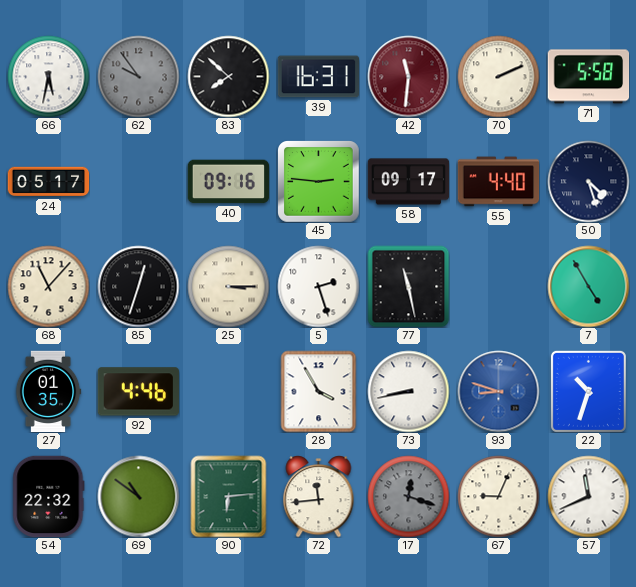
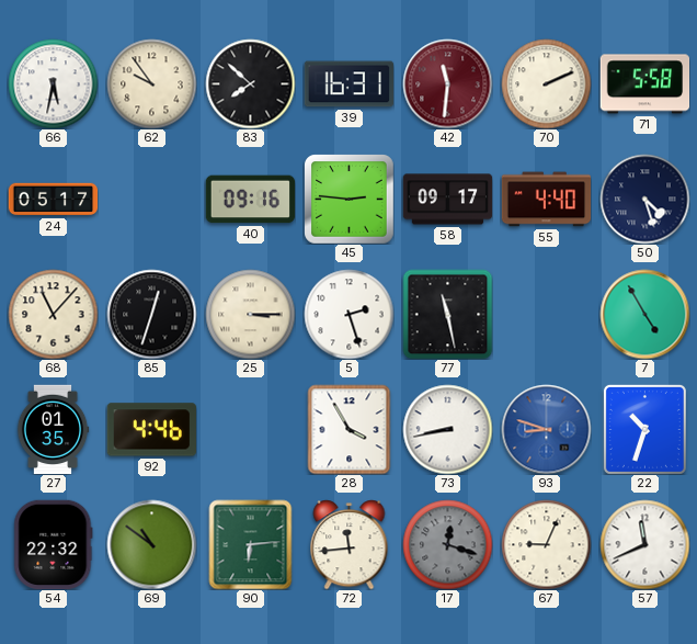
62 dial: grey -> cream (151, 83)
